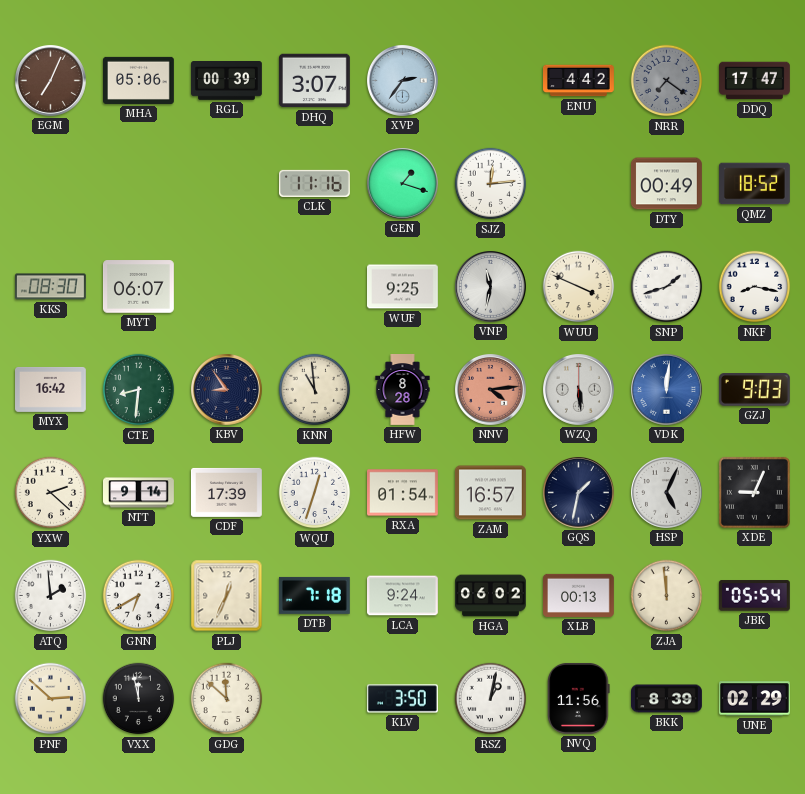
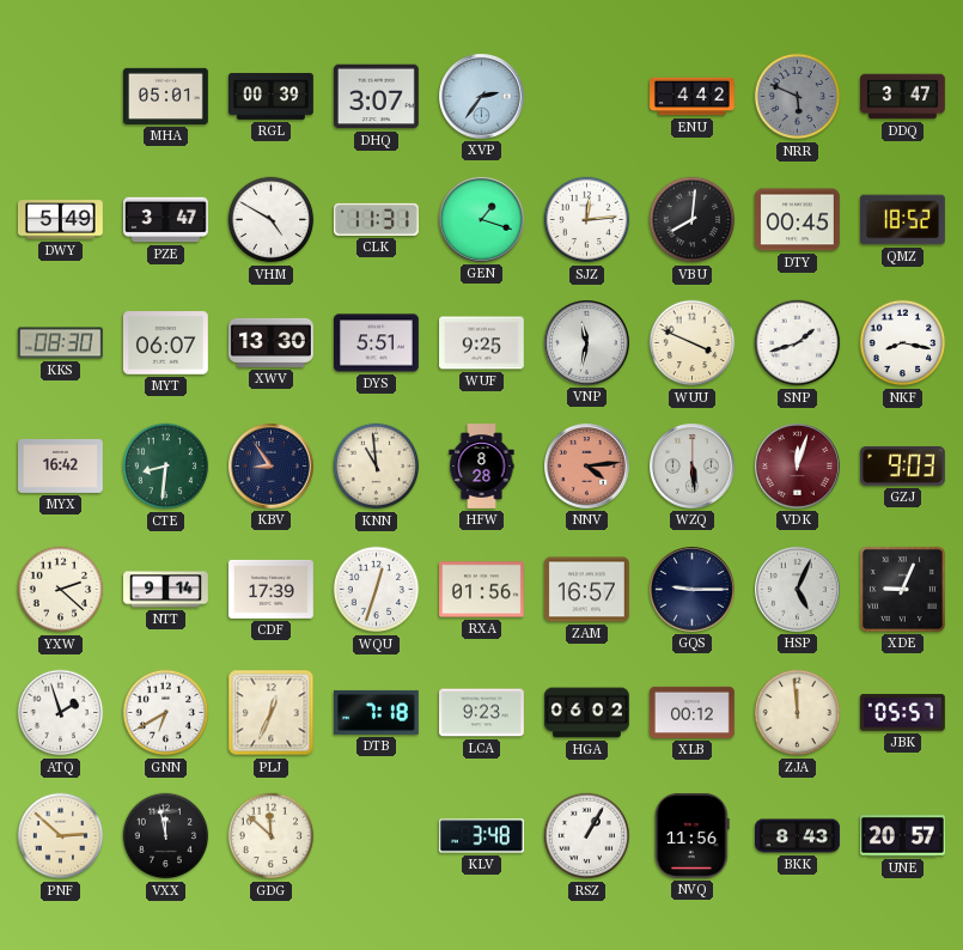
EGM: 7:04 -> none (51, 81)
MHA: 05:06 -> 05:01 (166, 96)
NRR: 7:21 -> 5:49 (798, 97)
DDQ: 17:47 -> 3:47 (903, 97)
DWY: none -> 5:49 (60, 220)
PZE: none -> 3:47 (166, 220)
VHM: none -> 4:50 (272, 220)
CLK: 11:16 -> 11:31 (376, 219)
VBU: none -> 8:01 (693, 220)
DTY: 00:49 -> 00:45 (798, 220)
XWV: none -> 13:30 (272, 342)
DYS: none -> 5:51 (377, 343)
VDK: 12:01 -> 12:03 (798, 467)
VDK dial: blue -> burgundy (798, 467)
RXA: 01:54 -> 01:56 (482, 590)
GQS: 1:32 -> 9:15 (693, 590)
ATQ: 1:59 -> 1:57 (61, 713)
LCA: 9:24 -> 9:23 (482, 713)
XLB: 00:13 -> 00:12 (693, 712)
JBK: 05:54 -> 05:57 (902, 713)
KLV: 3:50 -> 3:48 (481, 836)
RSZ: 1:02 -> 1:05 (587, 836)
BKK: 8:39 -> 8:43 (798, 836)
UNE: 02:29 -> 20:57 (903, 836)
